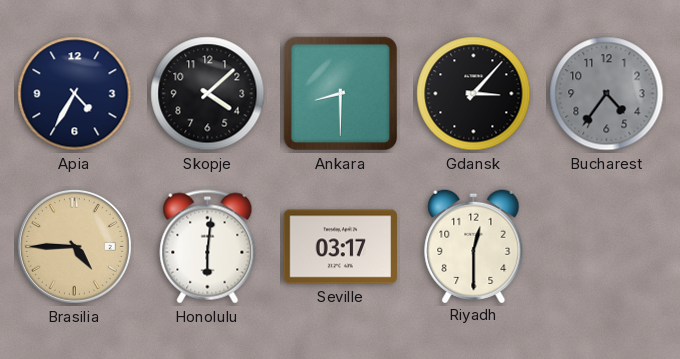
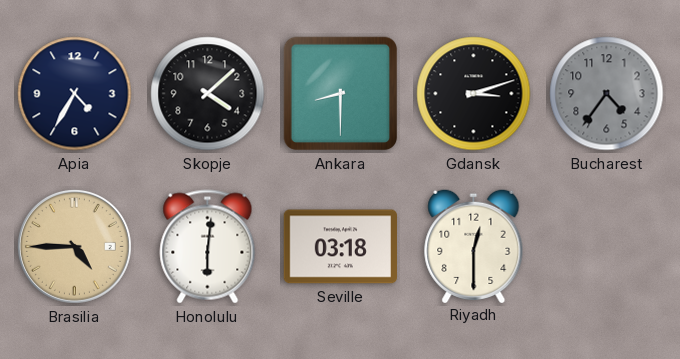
Gdansk: 3:07 -> 3:12 (474, 94)
Seville: 03:17 -> 03:18 (340, 247)
